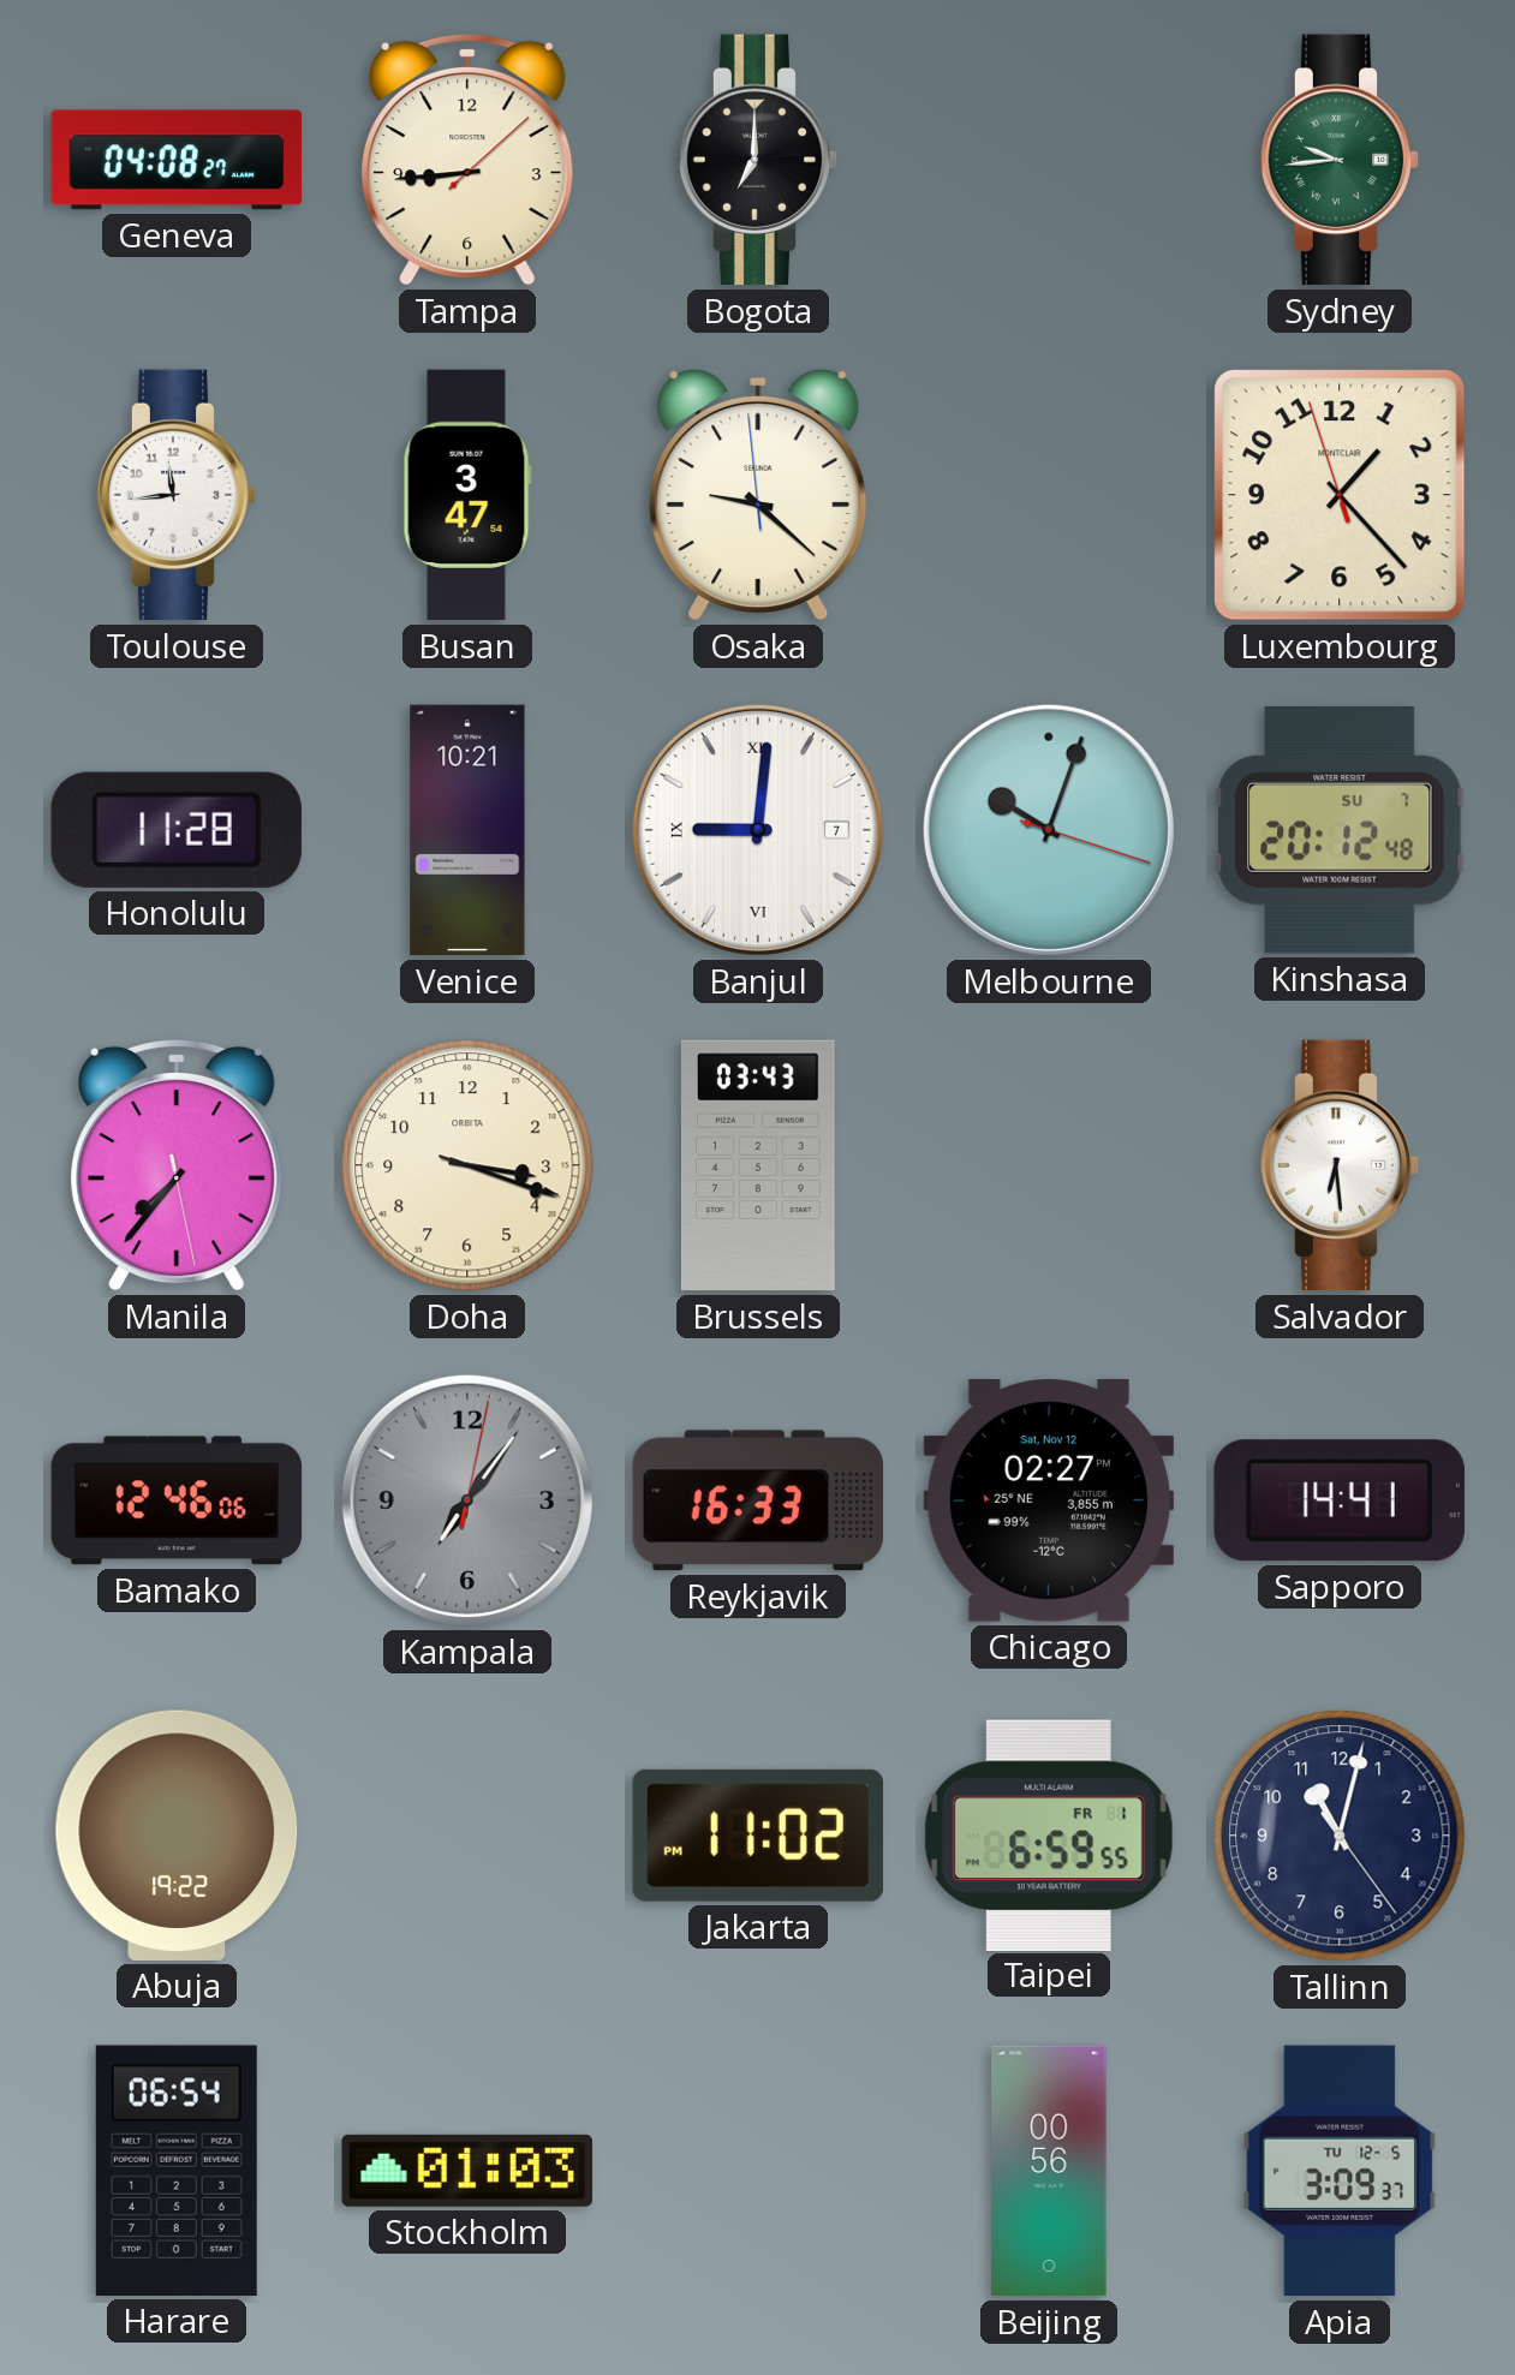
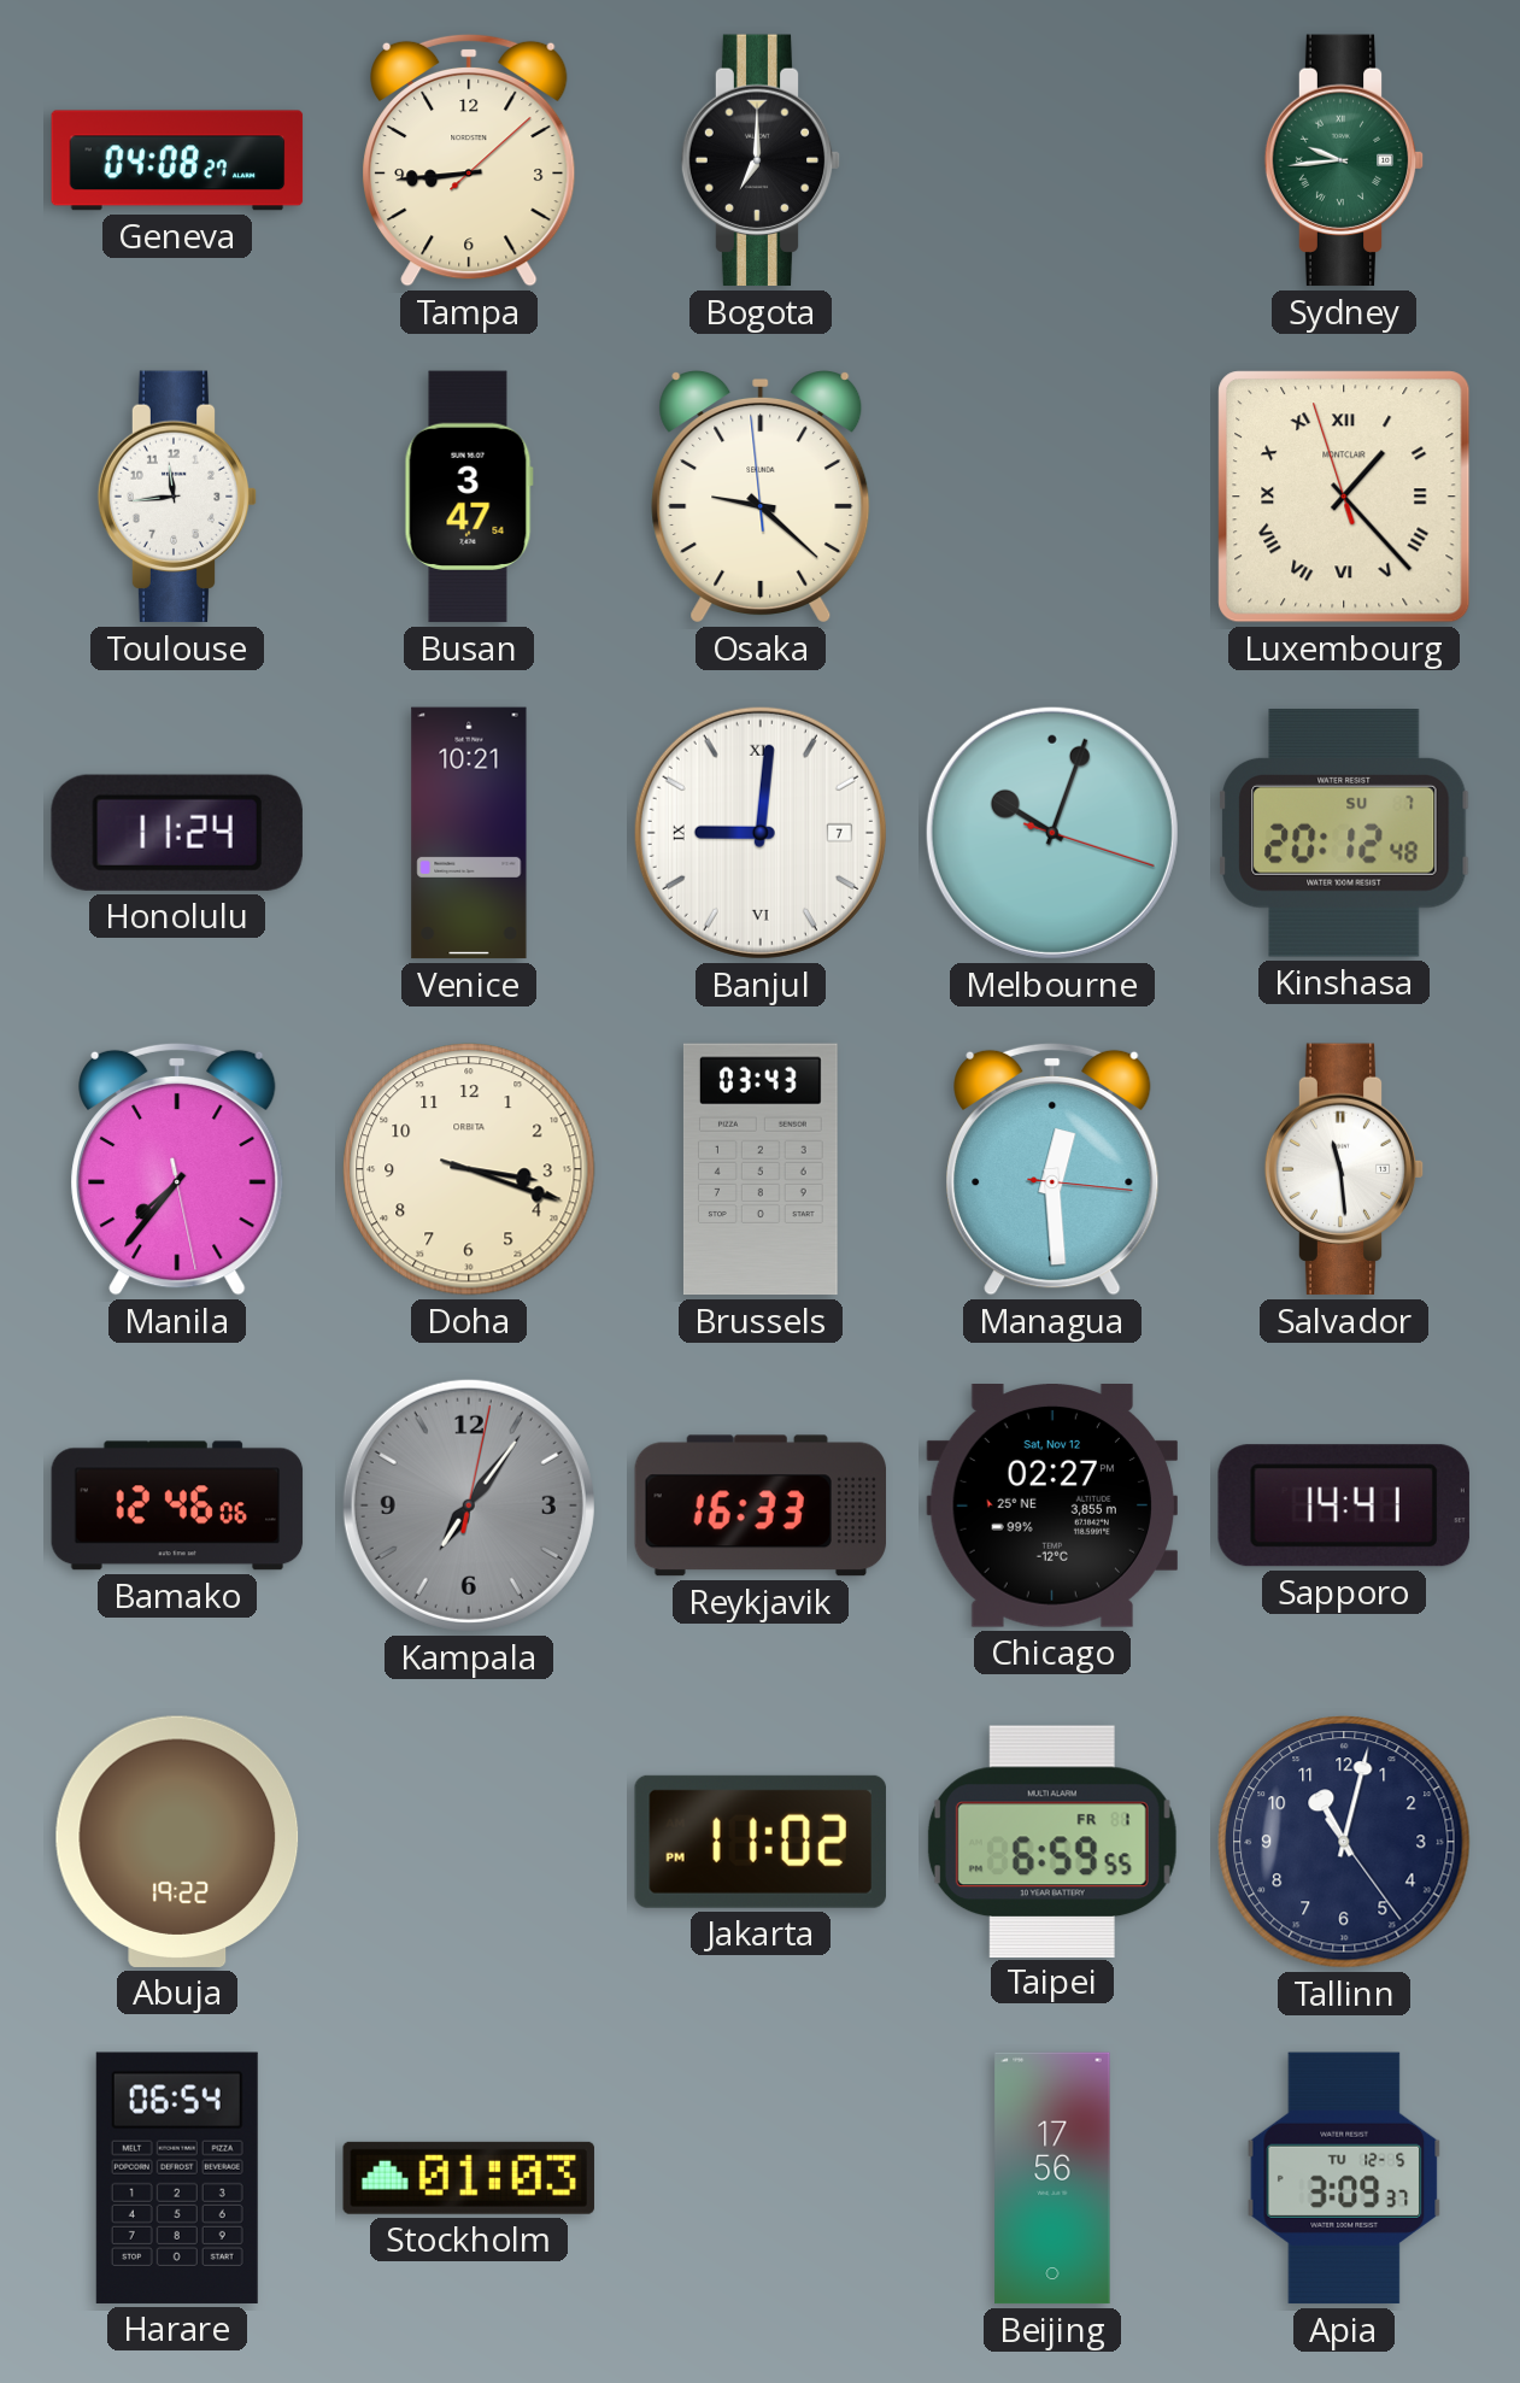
Luxembourg numerals: Arabic -> Roman (1344, 497)
Honolulu: 11:28 -> 11:24 (177, 833)
Managua: none -> 12:29 (1052, 1169)
Salvador: 6:29 -> 11:29 (1344, 1169)
Beijing: 00:56 -> 17:56 (1052, 2178)
